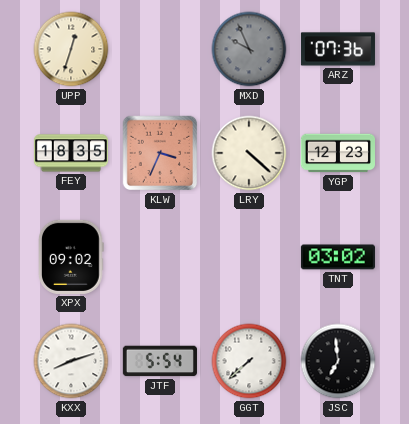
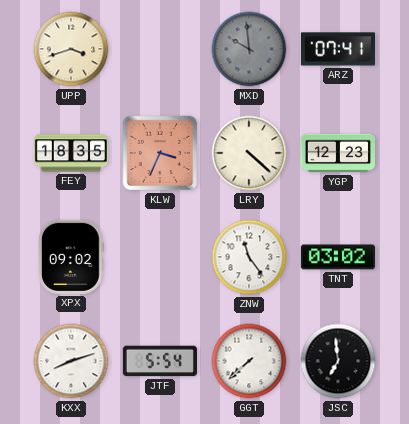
UPP: 12:33 -> 3:42 (71, 49)
MXD: 9:56 -> 9:59 (249, 49)
ARZ: 07:36 -> 07:41 (338, 49)
ZNW: none -> 11:24 (249, 257)
